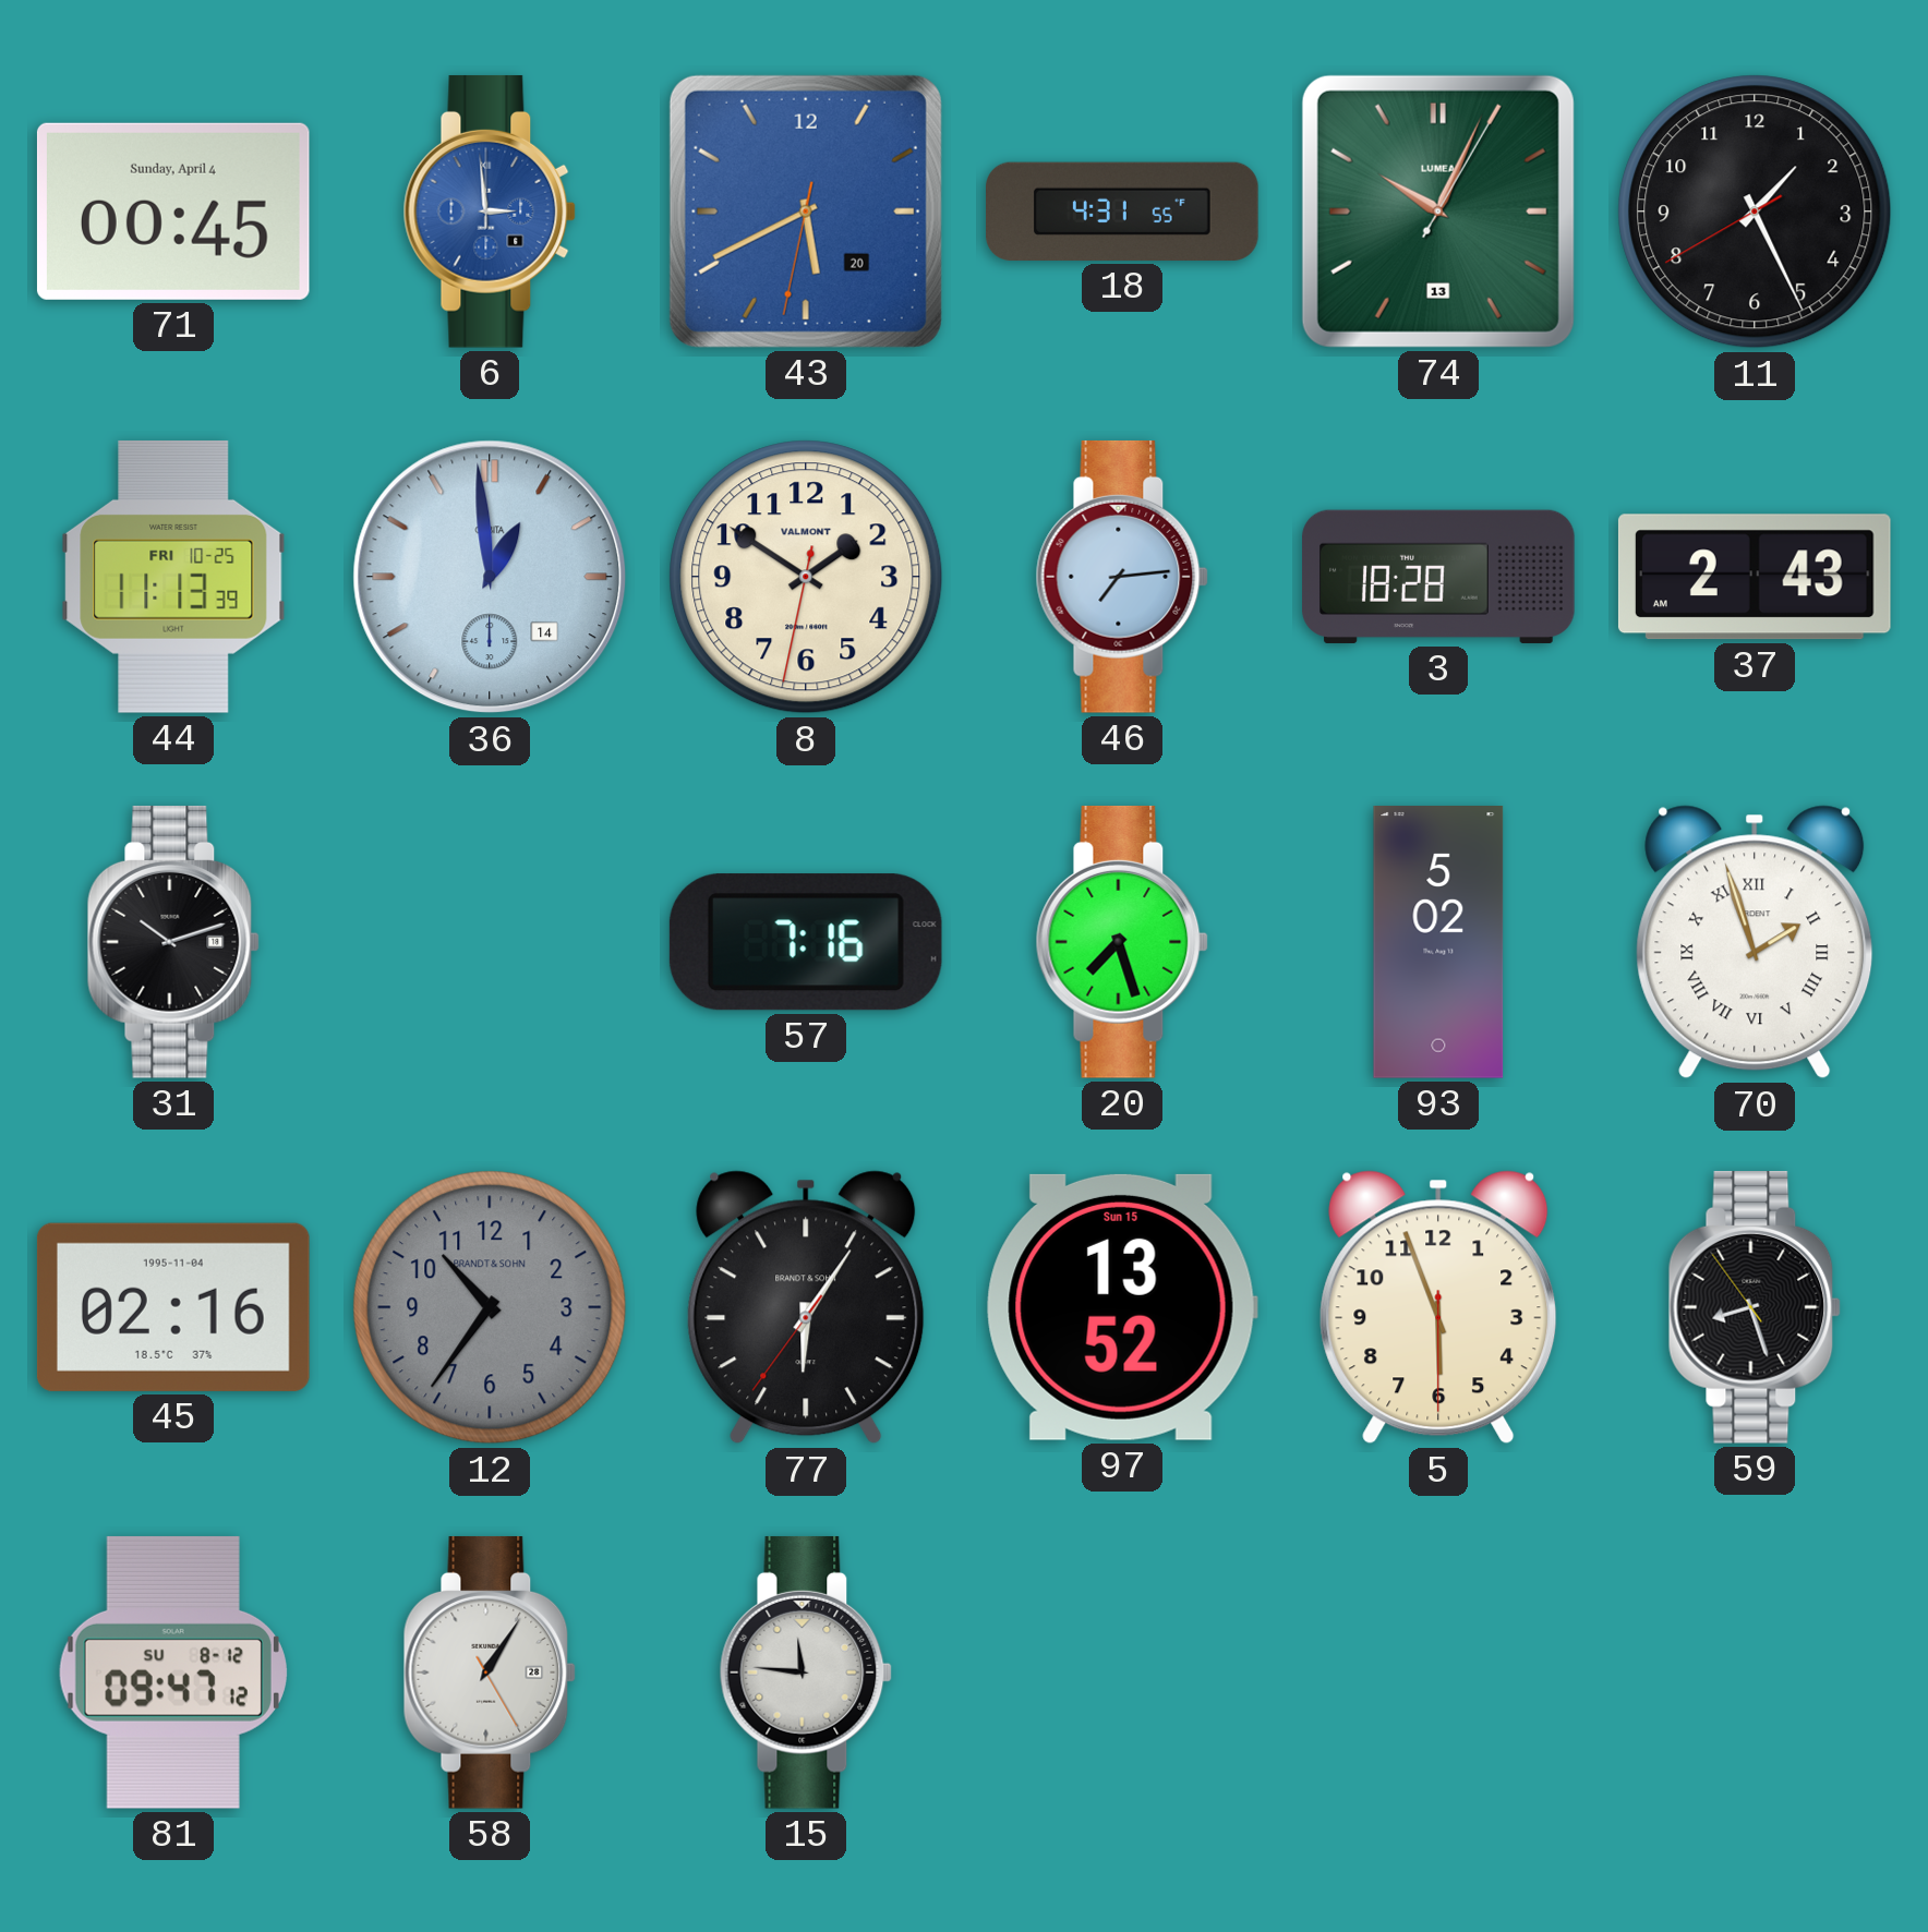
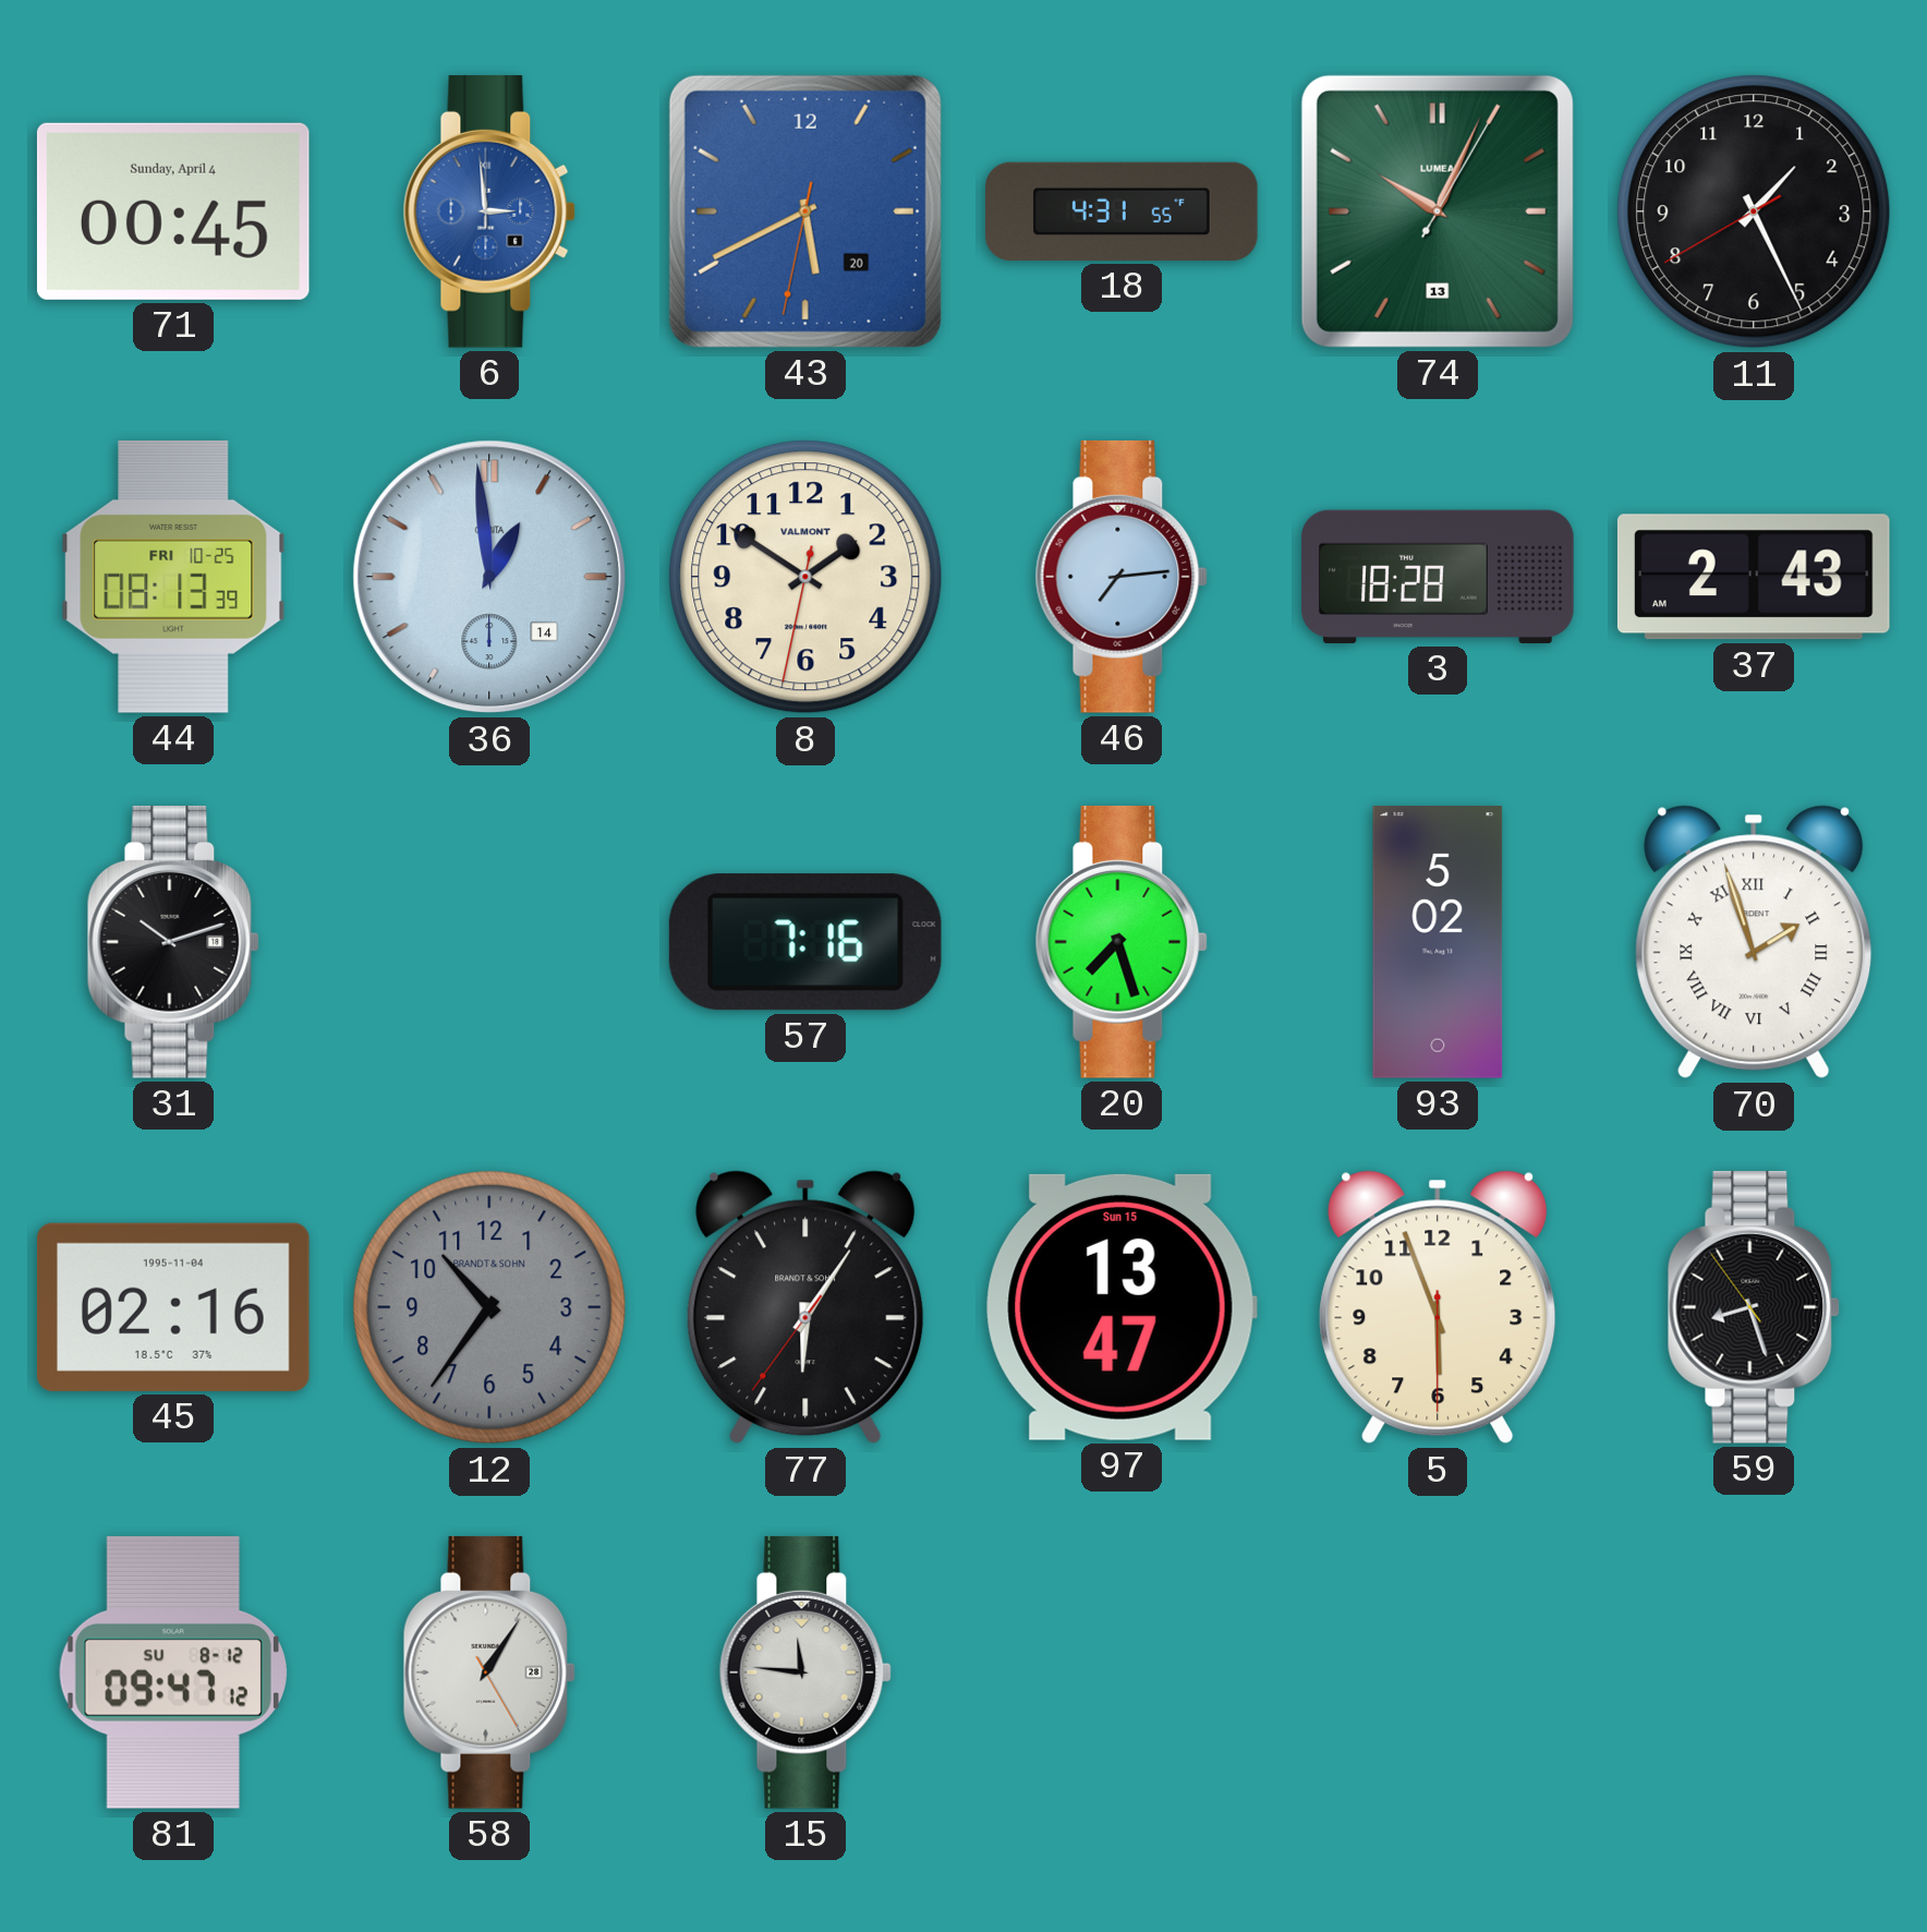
44: 11:13 -> 08:13 (173, 577)
97: 13:52 -> 13:47 (1122, 1307)
